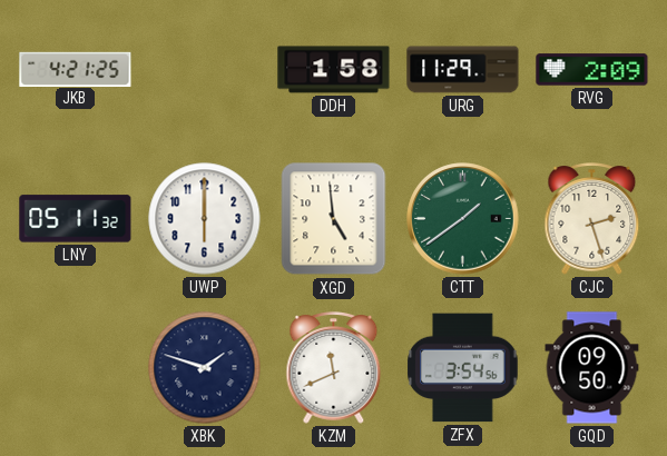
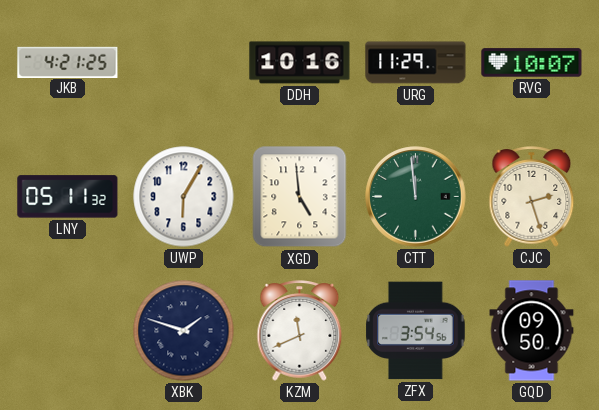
DDH: 1:58 -> 10:16 (300, 63)
RVG: 2:09 -> 10:07 (532, 63)
UWP: 6:00 -> 6:05 (184, 197)
CTT: 1:39 -> 11:59 (416, 197)
